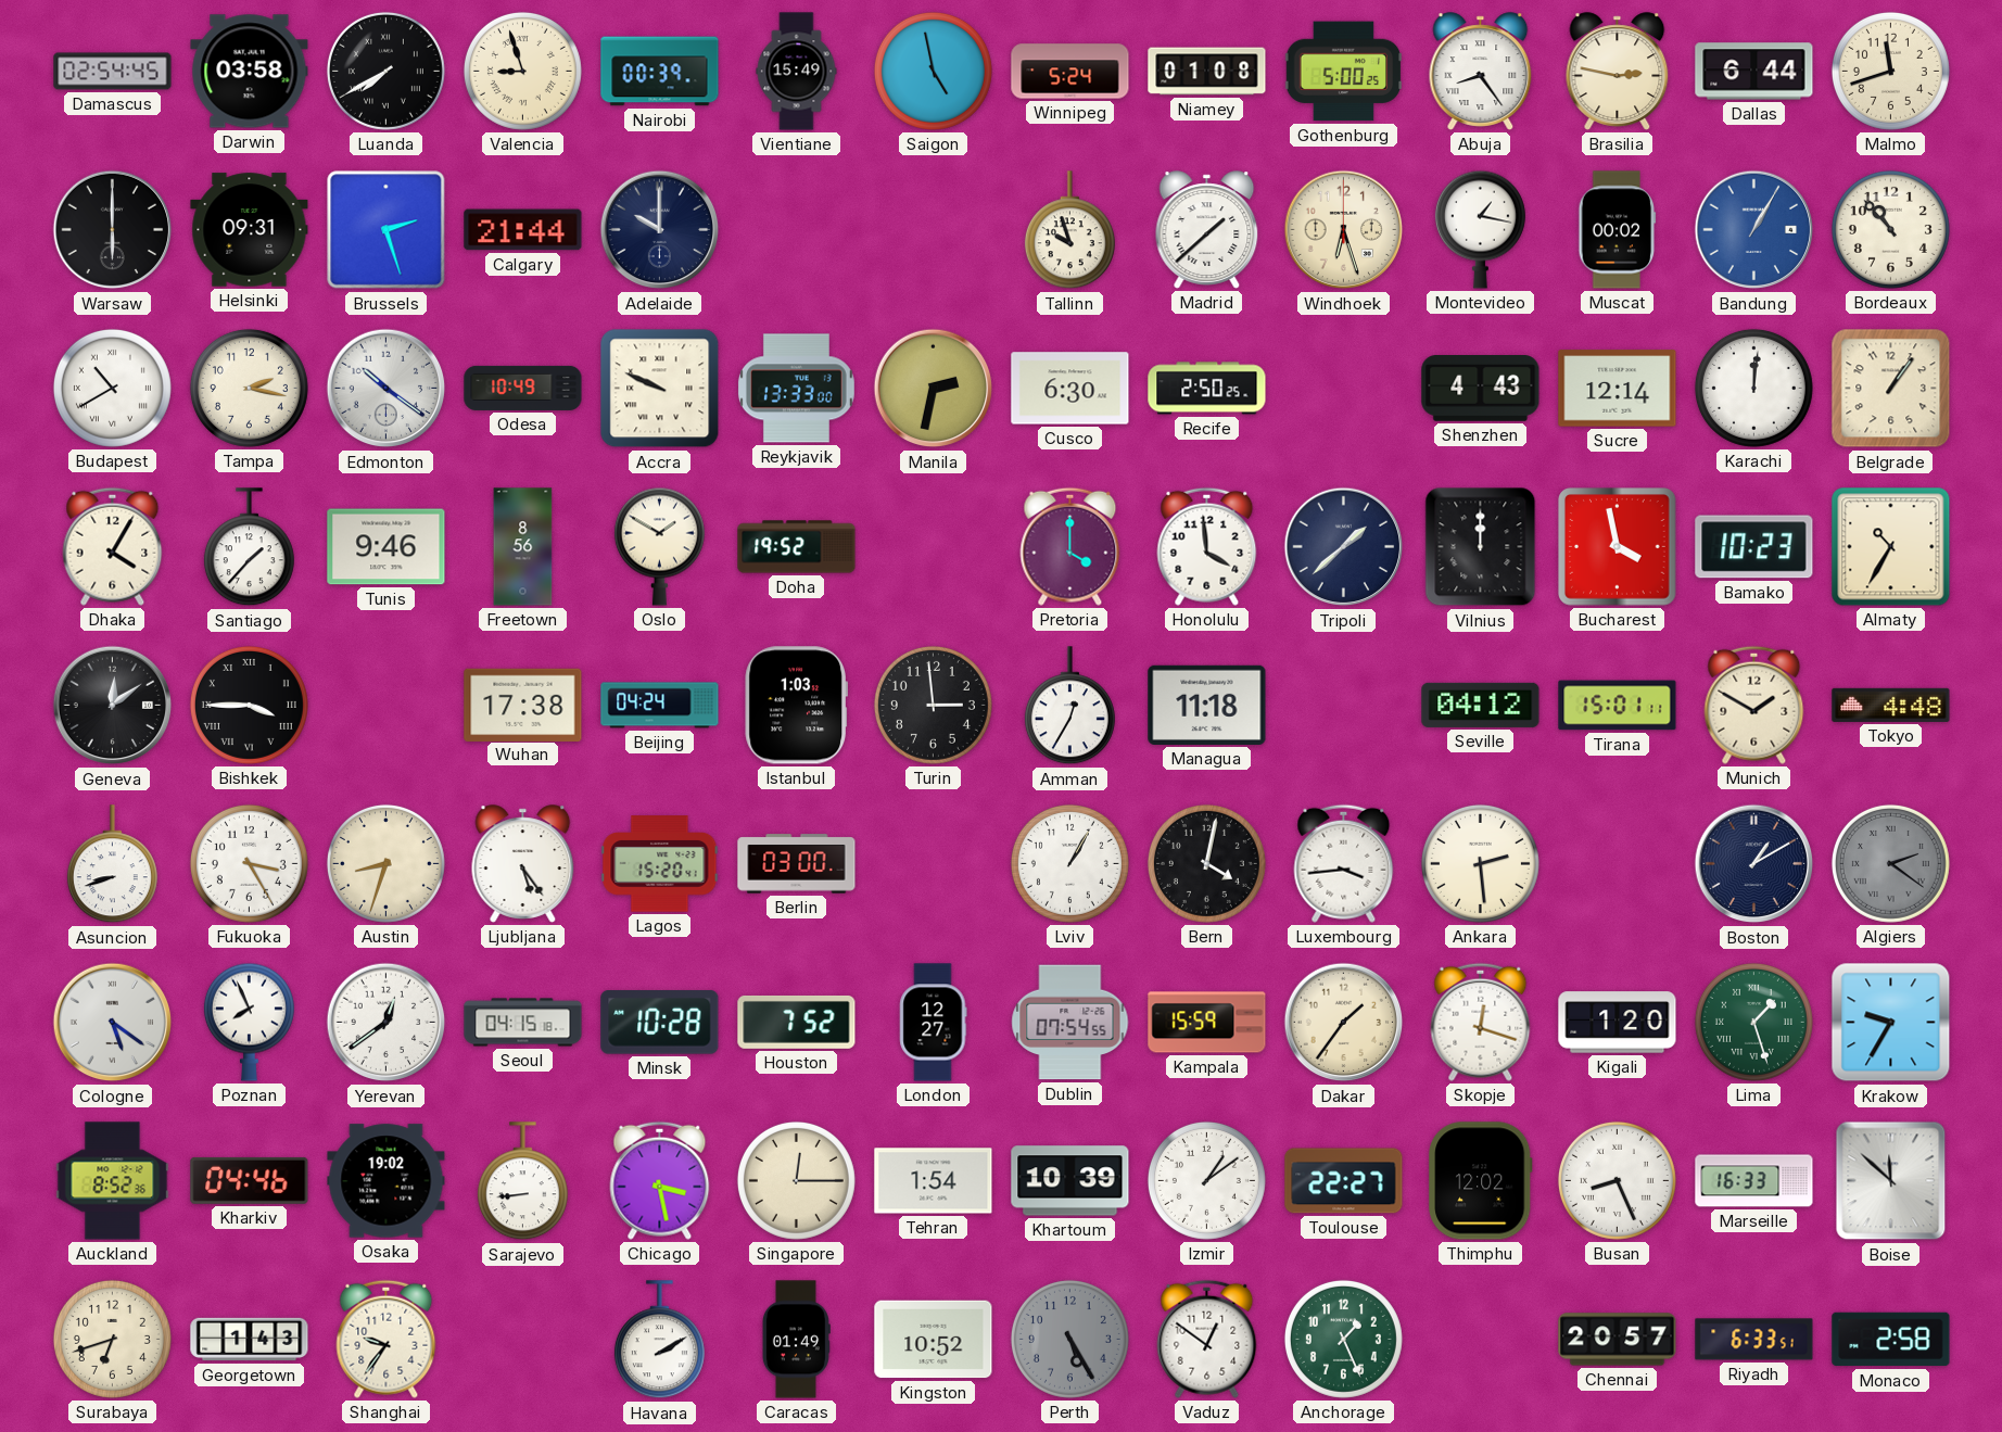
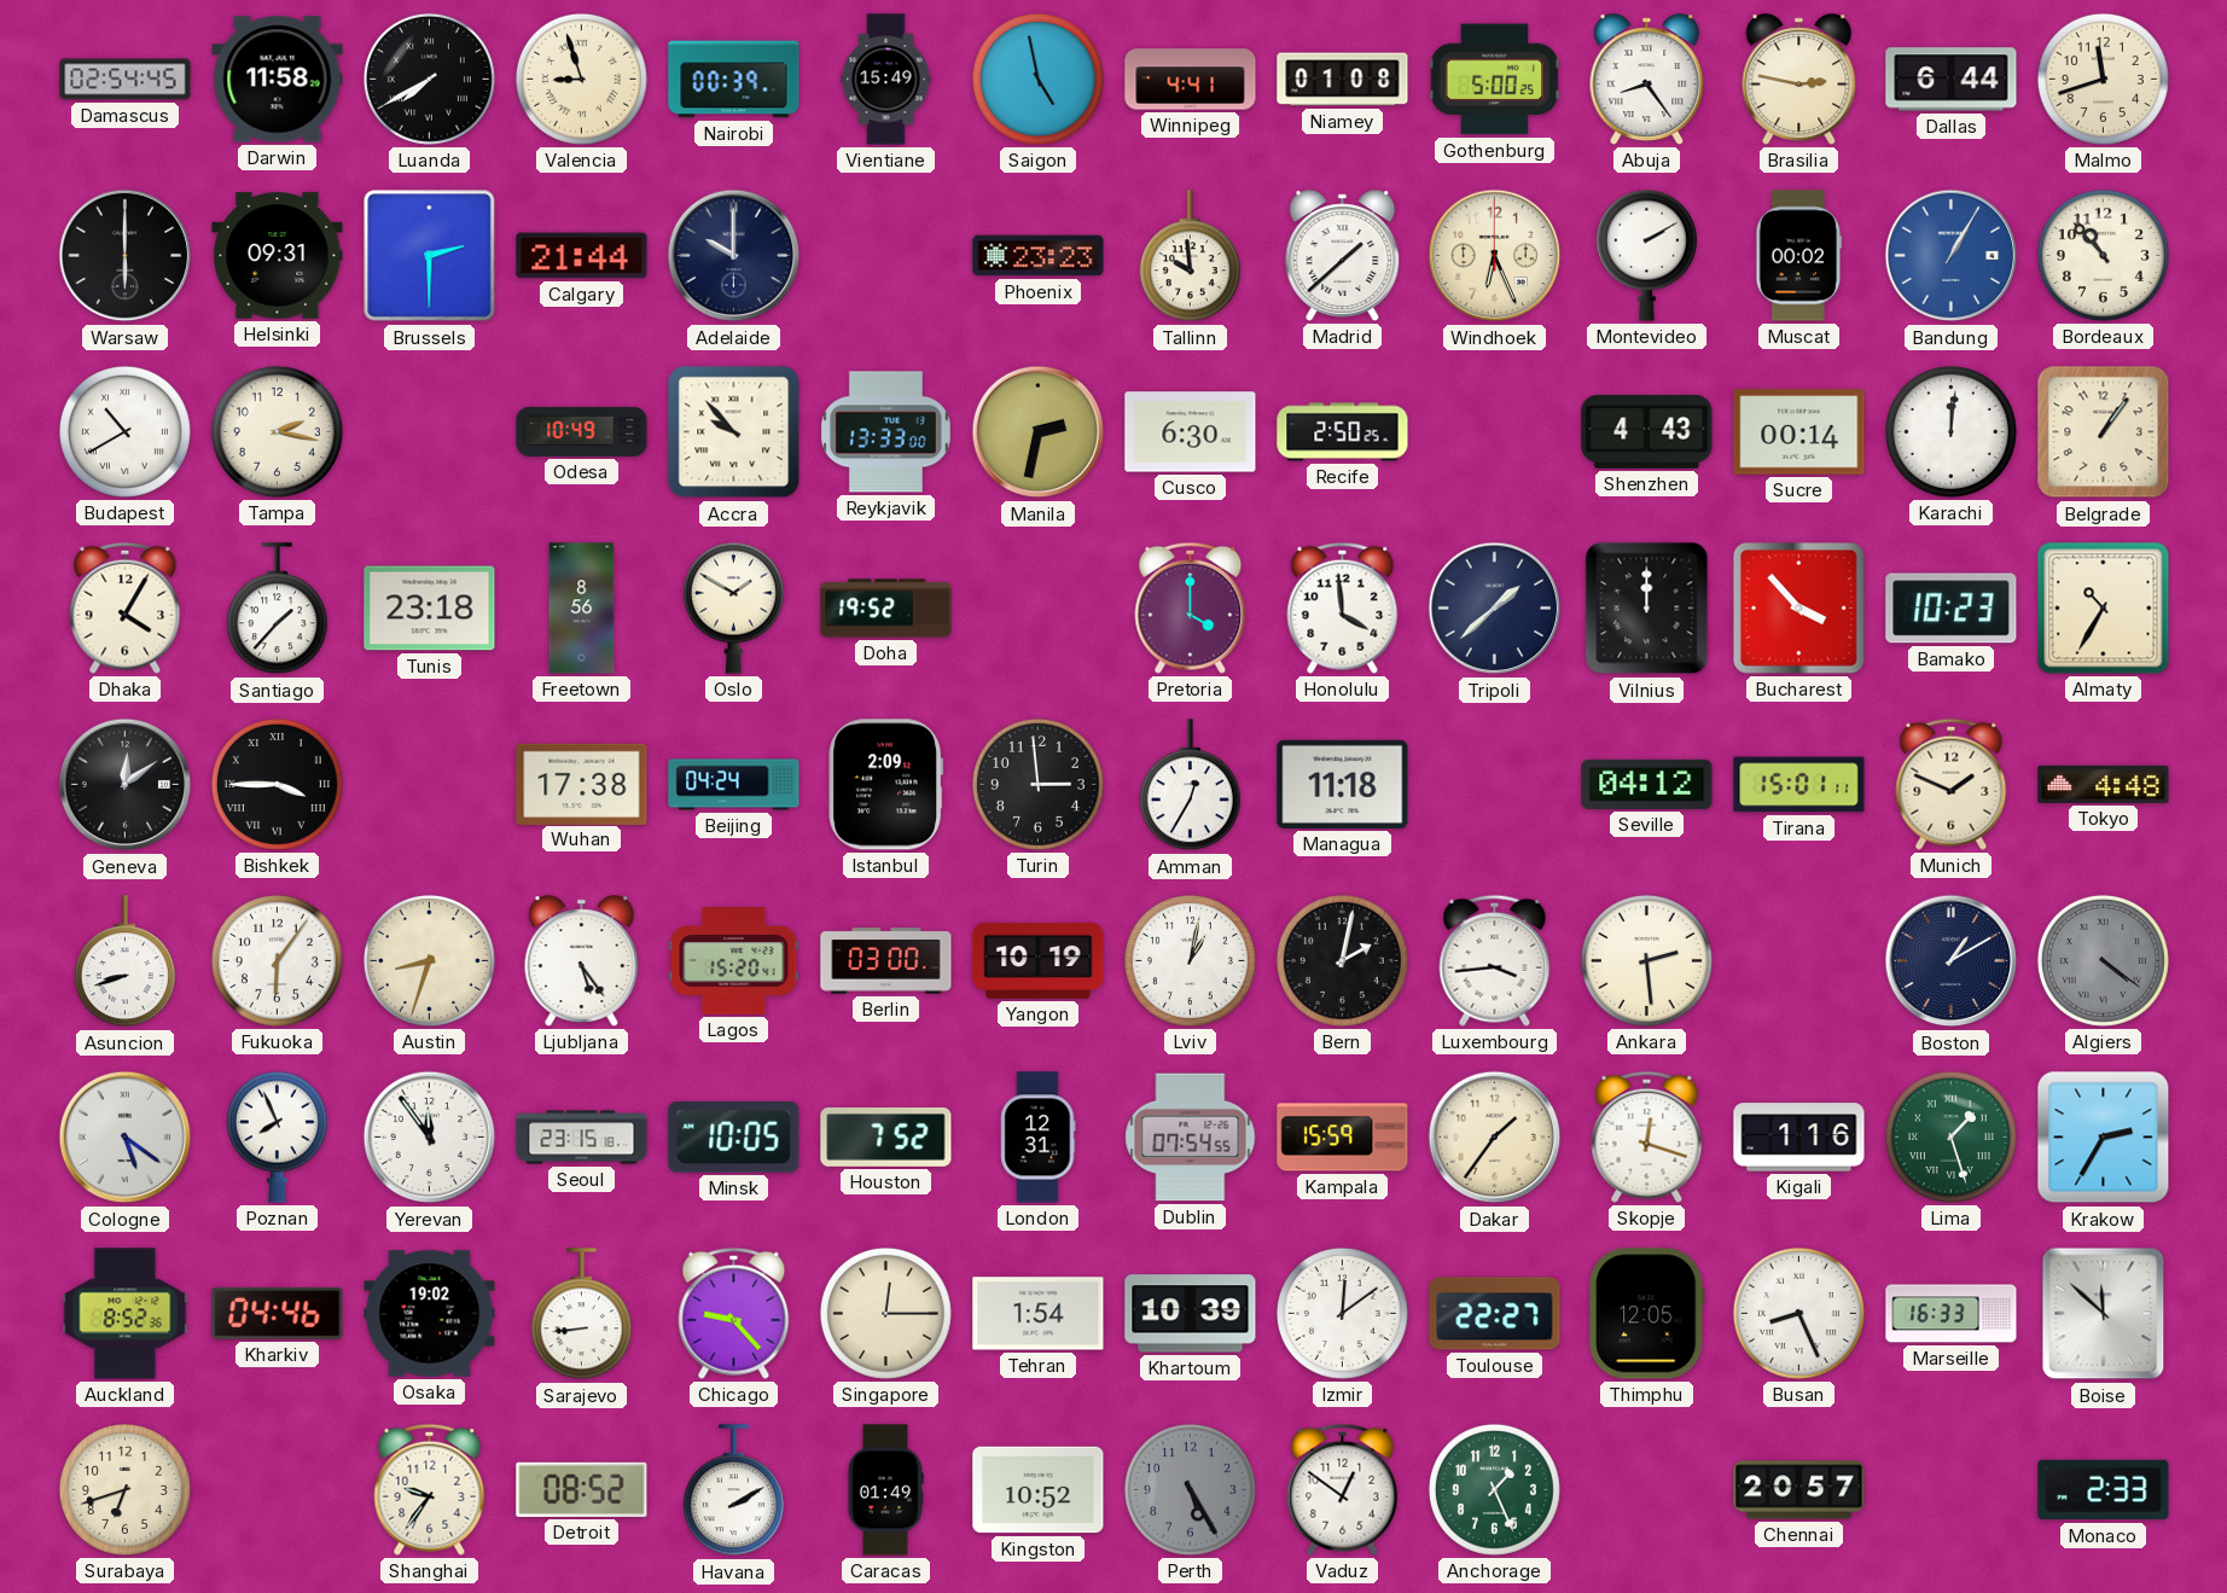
Darwin: 03:58 -> 11:58 (278, 80)
Winnipeg: 5:24 -> 4:41 (1191, 80)
Brussels: 2:27 -> 2:30 (430, 256)
Phoenix: none -> 23:23 (1039, 256)
Tallinn: 9:57 -> 9:59 (1190, 256)
Windhoek: 6:27 -> 6:26 (1495, 256)
Montevideo: 1:17 -> 2:10 (1646, 255)
Edmonton: 10:21 -> none (387, 389)
Accra: 9:49 -> 9:53 (734, 432)
Sucre: 12:14 -> 00:14 (1799, 432)
Tunis: 9:46 -> 23:18 (430, 609)
Bucharest: 3:58 -> 3:53 (1799, 609)
Istanbul: 1:03 -> 2:09 (885, 785)
Munich: 1:50 -> 1:49 (1952, 784)
Fukuoka: 3:25 -> 6:06 (277, 960)
Yangon: none -> 10:19 (1039, 960)
Lviv: 1:05 -> 1:02 (1190, 960)
Bern: 4:02 -> 2:02 (1342, 960)
Algiers: 2:21 -> 4:21 (2103, 960)
Yerevan: 12:39 -> 11:54 (430, 1138)
Seoul: 04:15 -> 23:15 (582, 1138)
Minsk: 10:28 -> 10:05 (734, 1138)
London: 12:27 -> 12:31 (1039, 1138)
Kigali: 1:20 -> 1:16 (1799, 1138)
Krakow: 9:35 -> 2:35 (2104, 1138)
Chicago: 3:28 -> 9:23 (734, 1313)
Izmir: 1:09 -> 12:09 (1342, 1313)
Thimphu: 12:02 -> 12:05 (1647, 1314)
Georgetown: 1:43 -> none (250, 1340)
Detroit: none -> 08:52 (582, 1489)
Riyadh: 6:33 -> none (1754, 1340)
Monaco: 2:58 -> 2:33 (2104, 1490)
